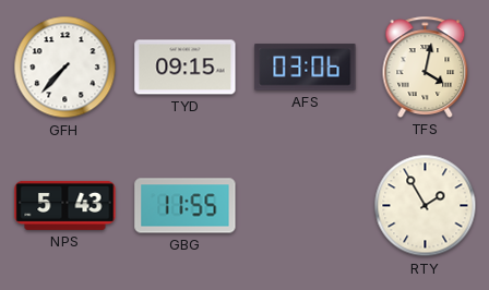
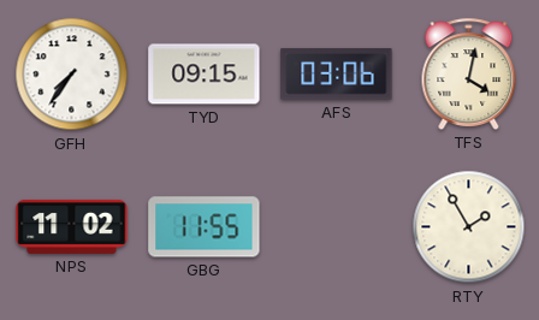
GFH: 7:37 -> 7:36 (72, 75)
NPS: 5:43 -> 11:02 (72, 226)
